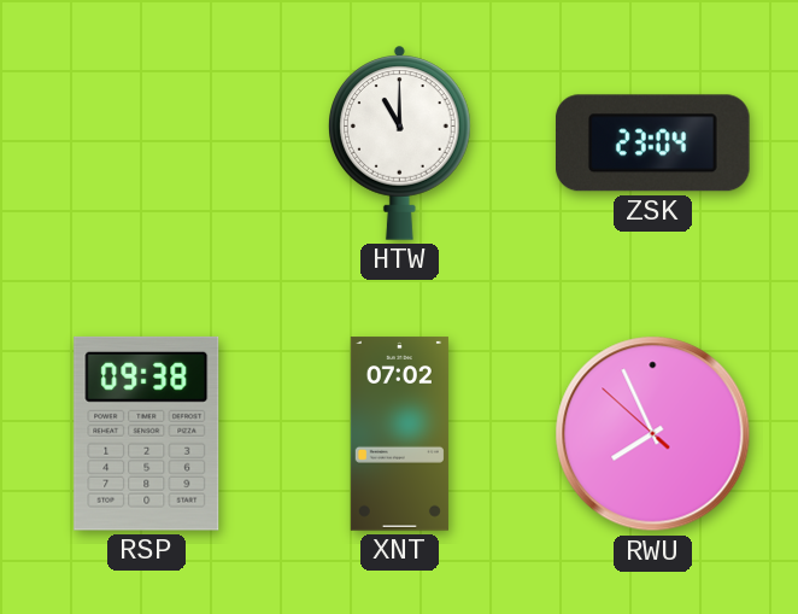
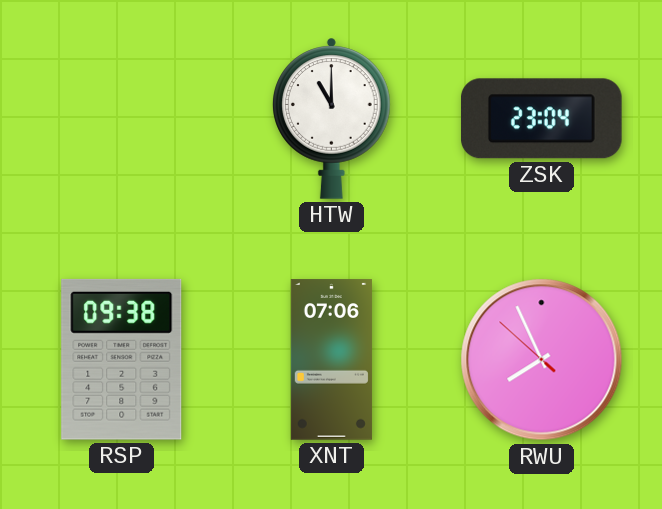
XNT: 07:02 -> 07:06 (331, 360)
